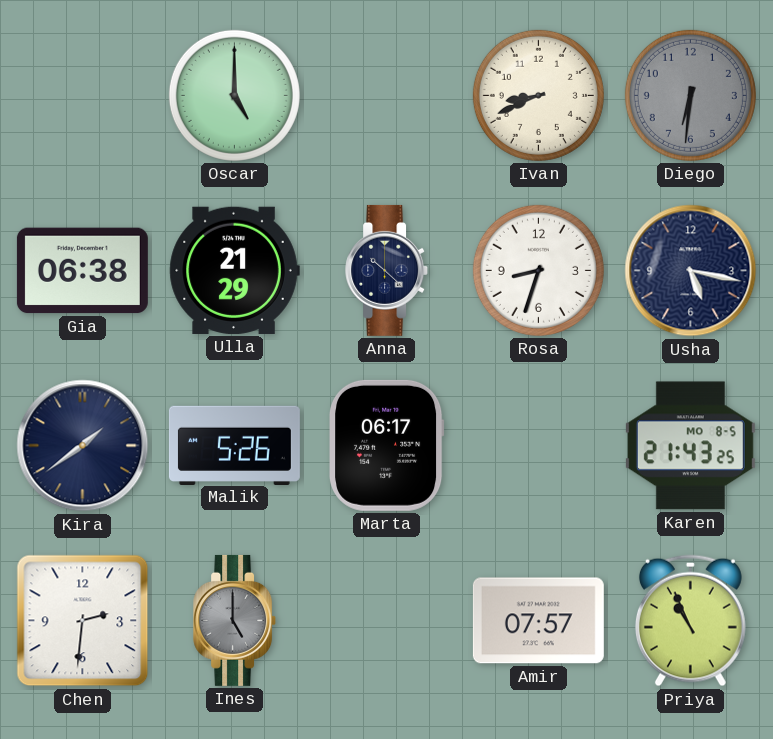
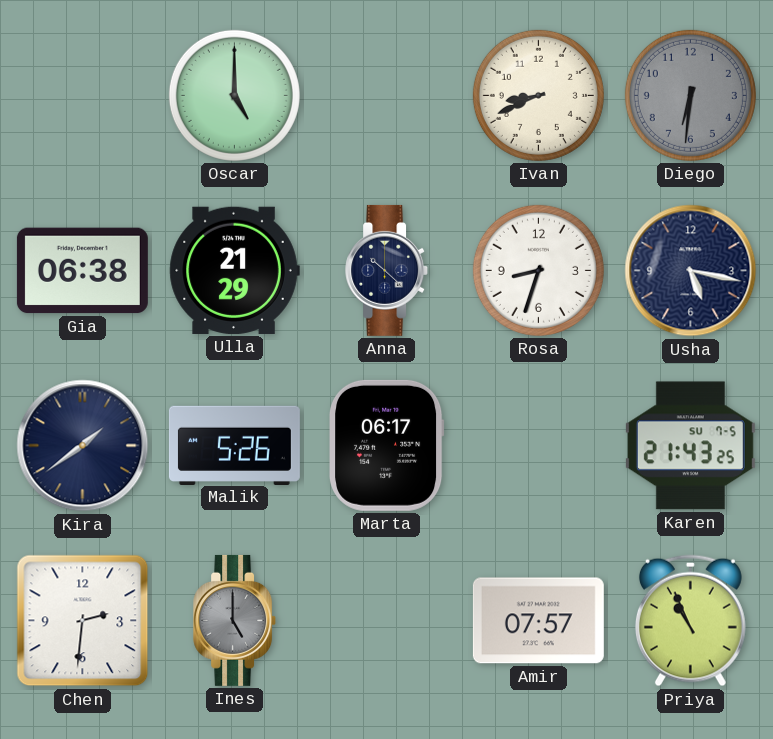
Karen date: MO 8-5 -> SU 7-5 (690, 446)
